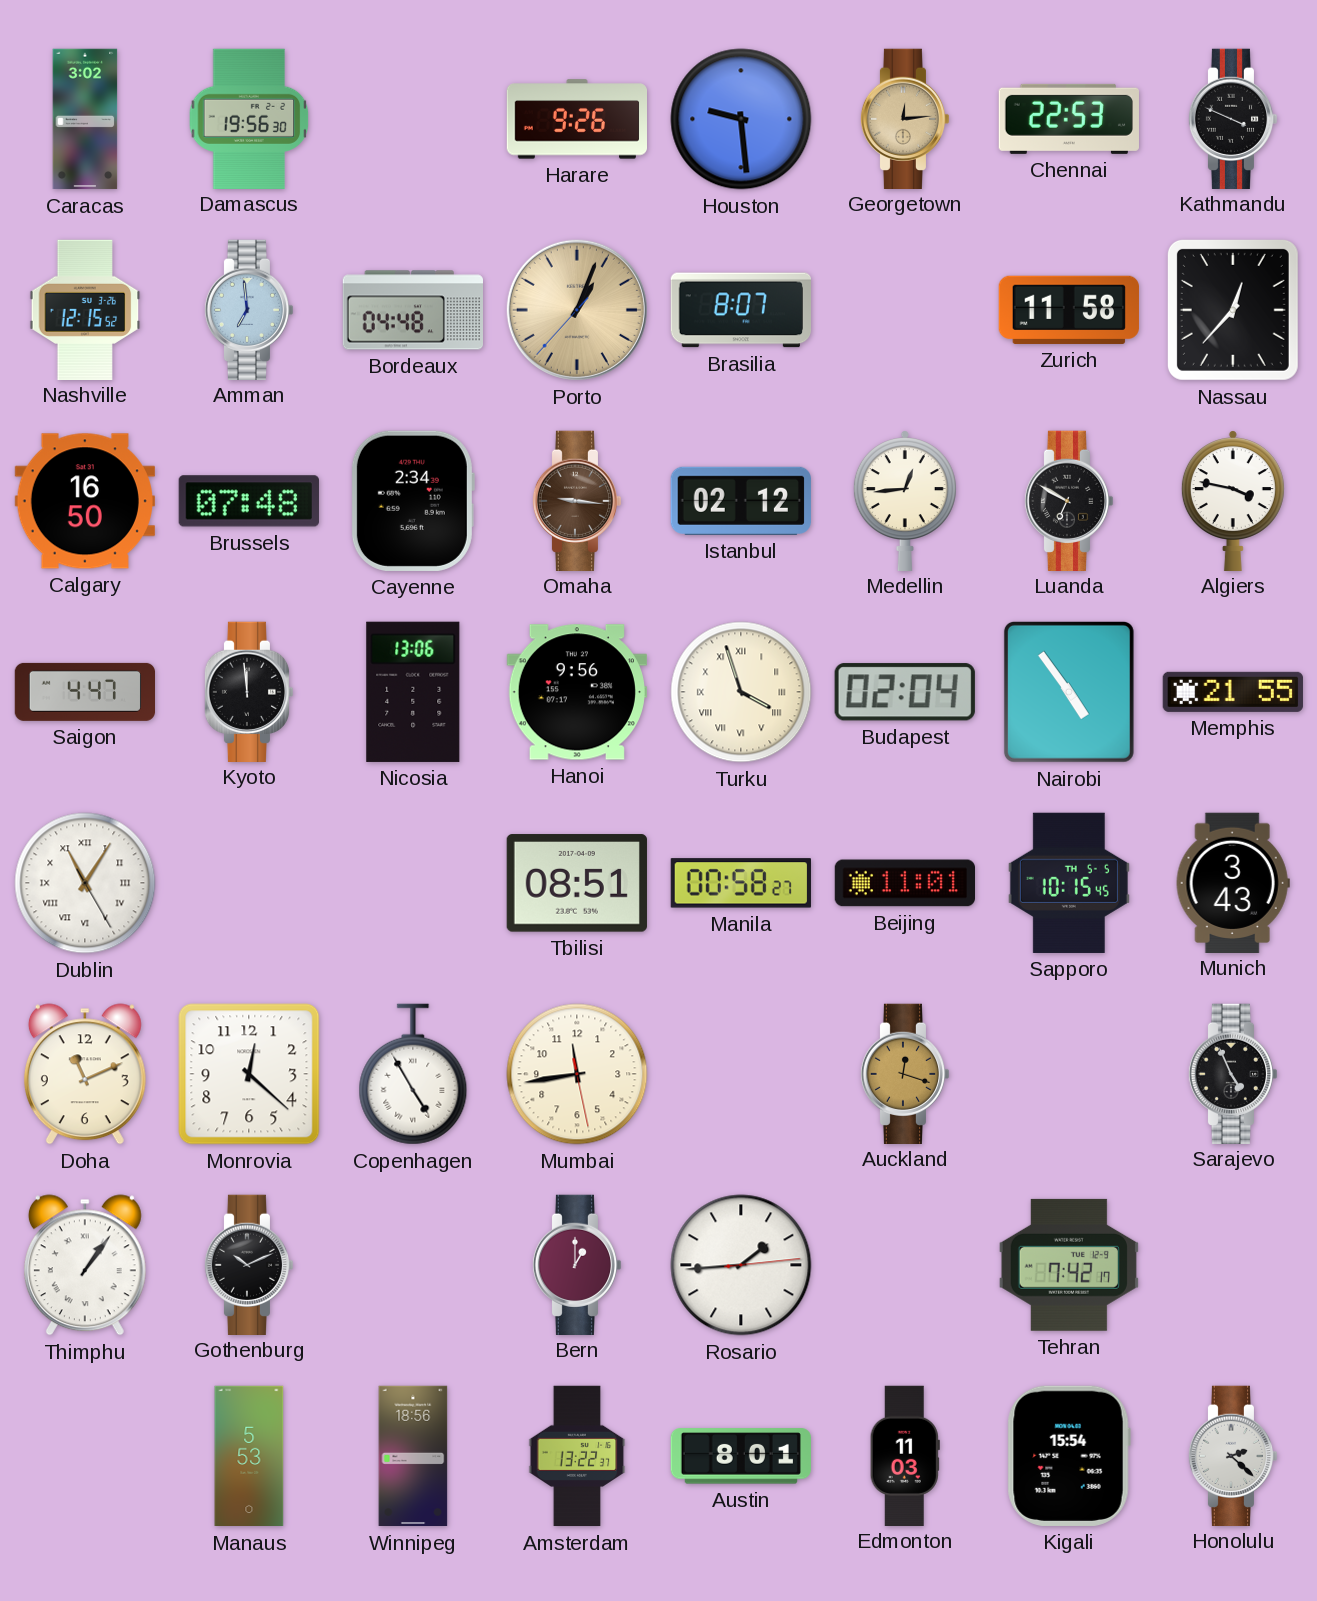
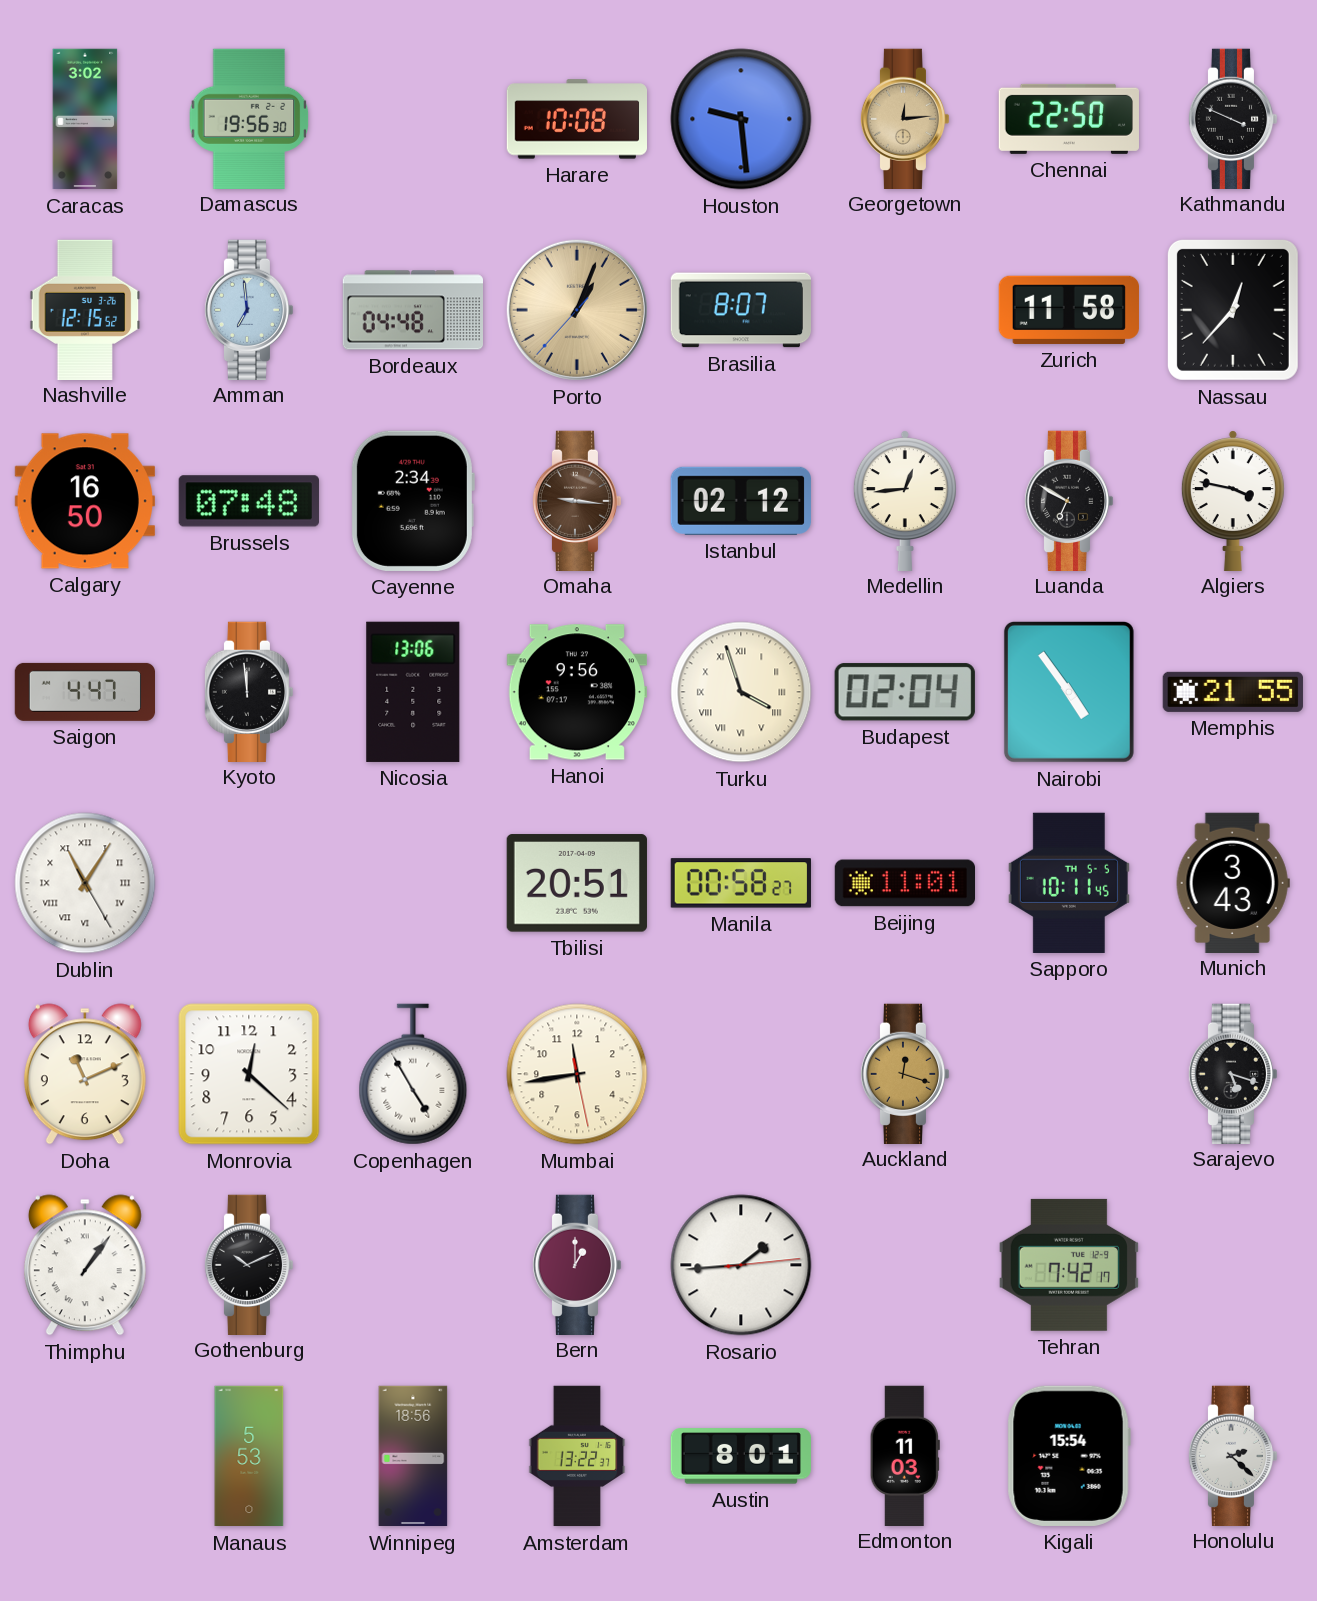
Harare: 9:26 -> 10:08 (576, 119)
Chennai: 22:53 -> 22:50 (1069, 119)
Tbilisi: 08:51 -> 20:51 (577, 883)
Sapporo: 10:15 -> 10:11 (1069, 883)
Sarajevo: 4:56 -> 5:18 (1233, 1073)
